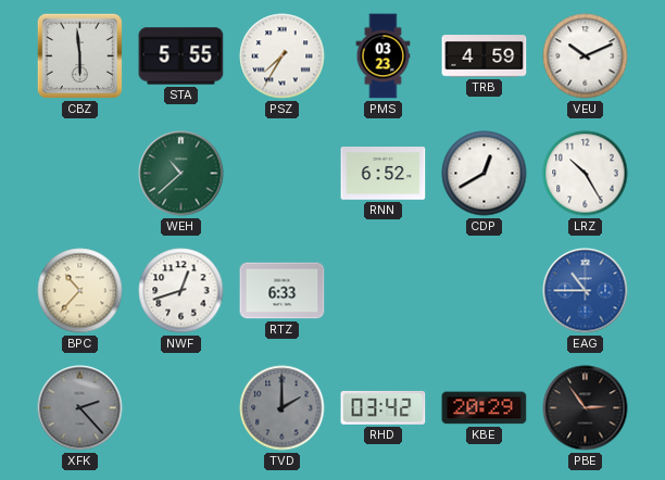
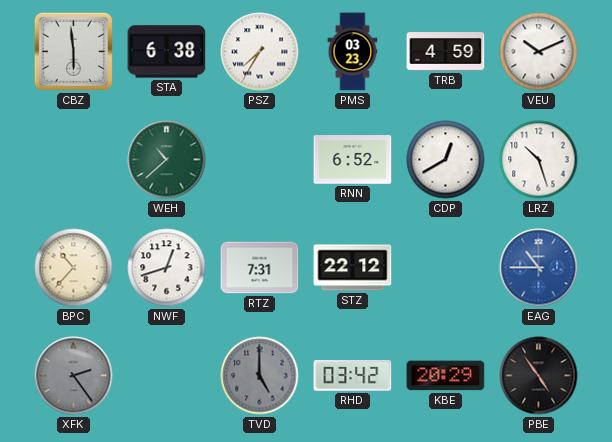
STA: 5:55 -> 6:38 (167, 52)
LRZ: 10:25 -> 10:27 (539, 160)
RTZ: 6:33 -> 7:31 (260, 268)
STZ: none -> 22:12 (353, 268)
XFK: 2:23 -> 2:24 (74, 376)
TVD: 2:00 -> 5:00 (260, 376)
PBE: 2:54 -> 4:54 (539, 376)
